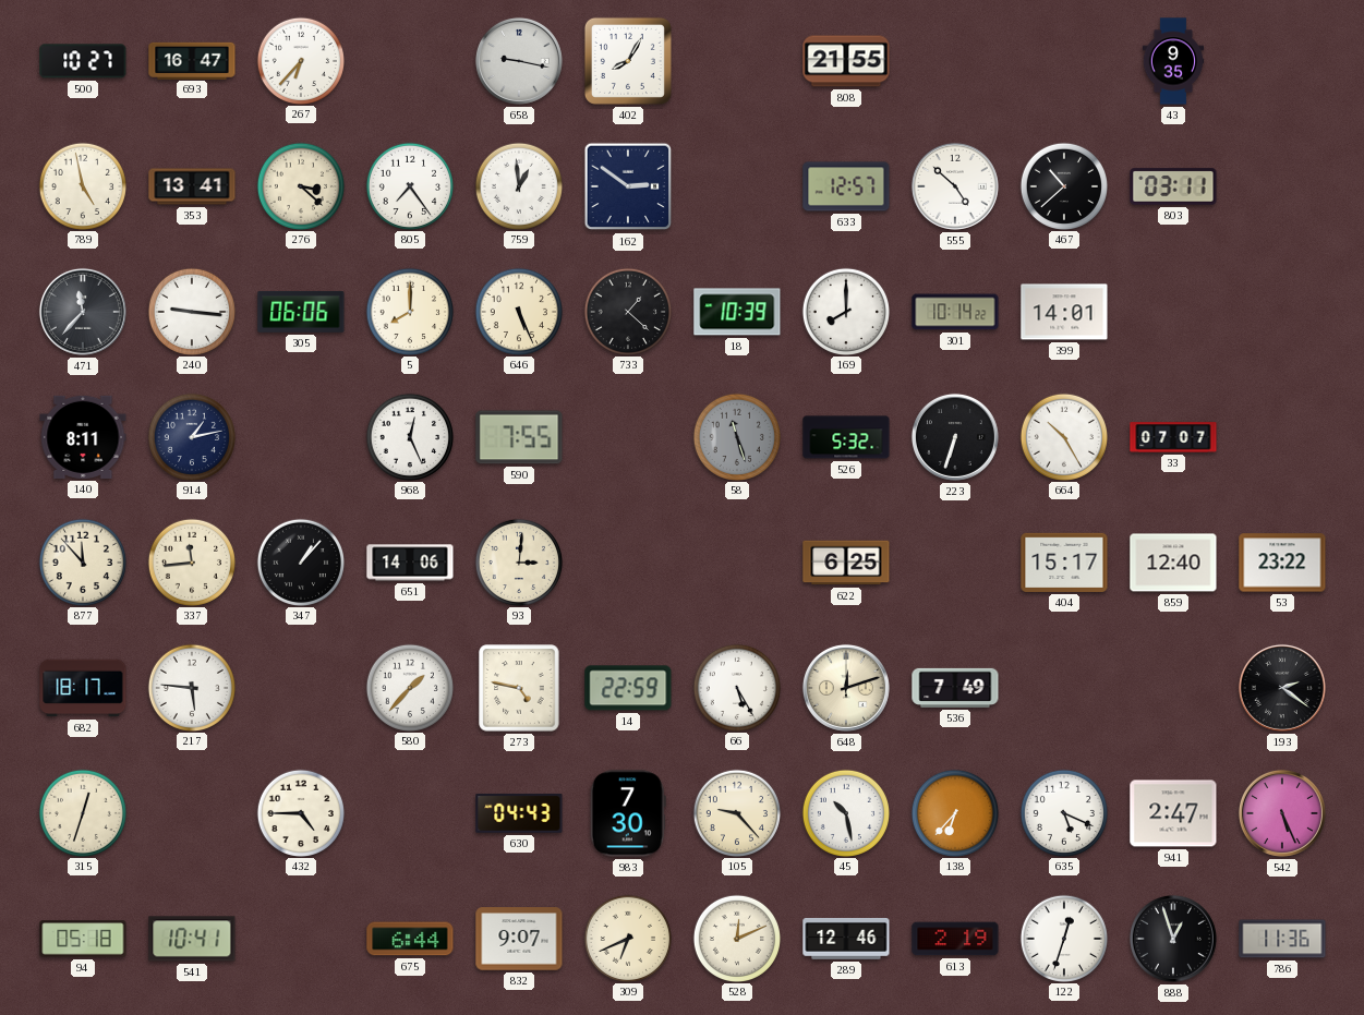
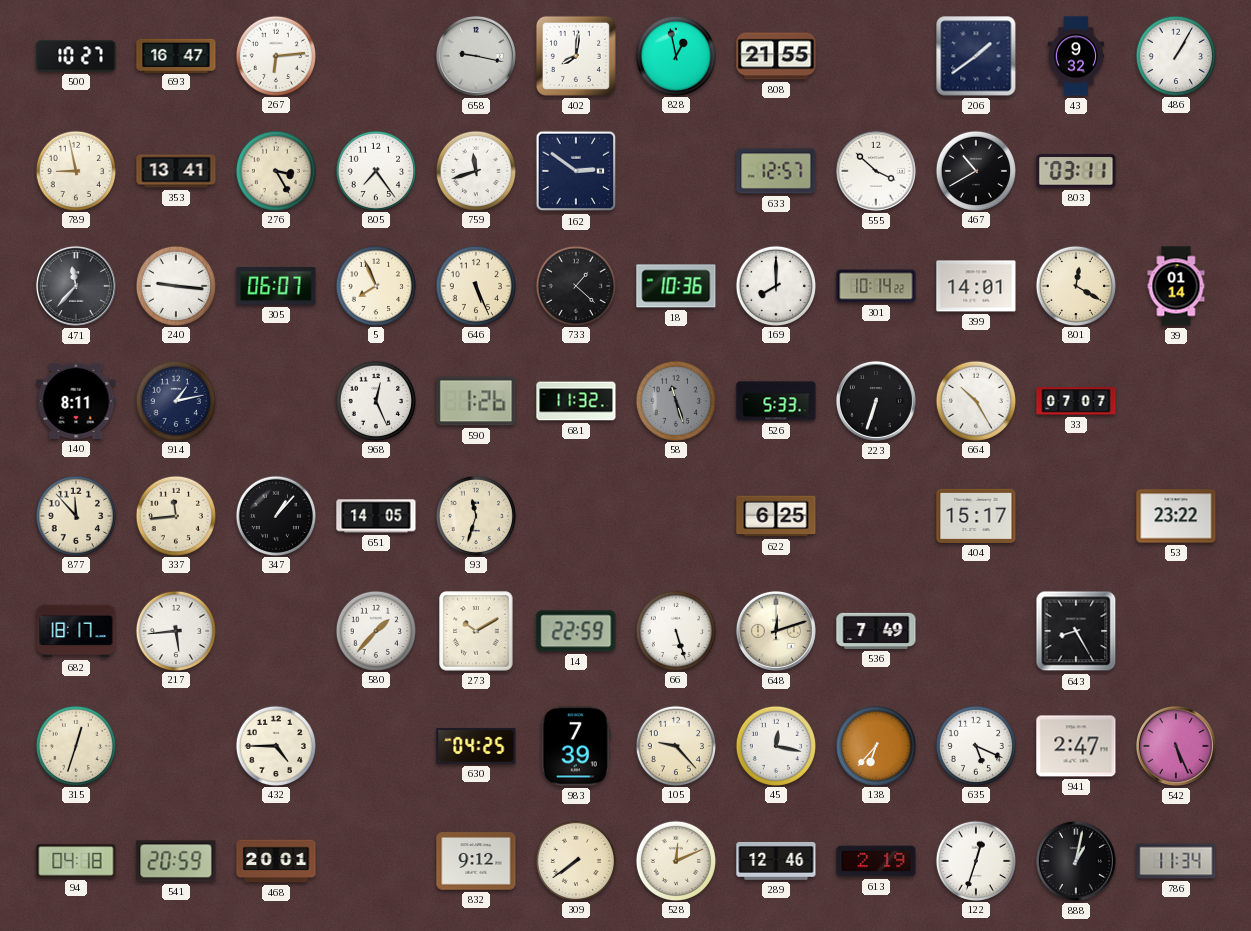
267: 6:37 -> 6:14 (275, 55)
402: 8:05 -> 8:01 (576, 56)
828: none -> 12:58 (675, 55)
206: none -> 1:39 (976, 56)
43: 9:35 -> 9:32 (1076, 56)
486: none -> 1:05 (1175, 55)
789: 4:58 -> 8:58 (75, 170)
276: 3:22 -> 3:25 (275, 170)
759: 12:59 -> 11:42 (475, 170)
555: 4:52 -> 3:52 (876, 171)
467: 10:38 -> 10:40 (975, 170)
305: 06:06 -> 06:07 (276, 286)
5: 8:00 -> 7:56 (375, 285)
18: 10:39 -> 10:36 (676, 286)
801: none -> 12:20 (1075, 285)
39: none -> 01:14 (1176, 286)
590: 7:55 -> 1:26 (476, 401)
681: none -> 11:32 (576, 401)
526: 5:32 -> 5:33 (776, 401)
651: 14:06 -> 14:05 (376, 516)
93: 3:01 -> 11:33 (475, 515)
859: 12:40 -> none (1173, 563)
217: 5:46 -> 5:44 (175, 630)
273: 4:47 -> 10:10 (476, 631)
66: 5:25 -> 5:27 (675, 630)
643: none -> 8:25 (1076, 631)
193: 2:21 -> none (1282, 688)
630: 04:43 -> 04:25 (476, 746)
983: 7:30 -> 7:39 (576, 746)
45: 10:28 -> 12:17 (775, 745)
94: 05:18 -> 04:18 (76, 861)
541: 10:41 -> 20:59 (176, 861)
468: none -> 20:01 (276, 861)
675: 6:44 -> none (410, 939)
832: 9:07 -> 9:12 (476, 861)
309: 6:41 -> 7:39 (575, 860)
888: 12:57 -> 1:02 (1076, 861)
786: 11:36 -> 11:34 (1176, 861)
